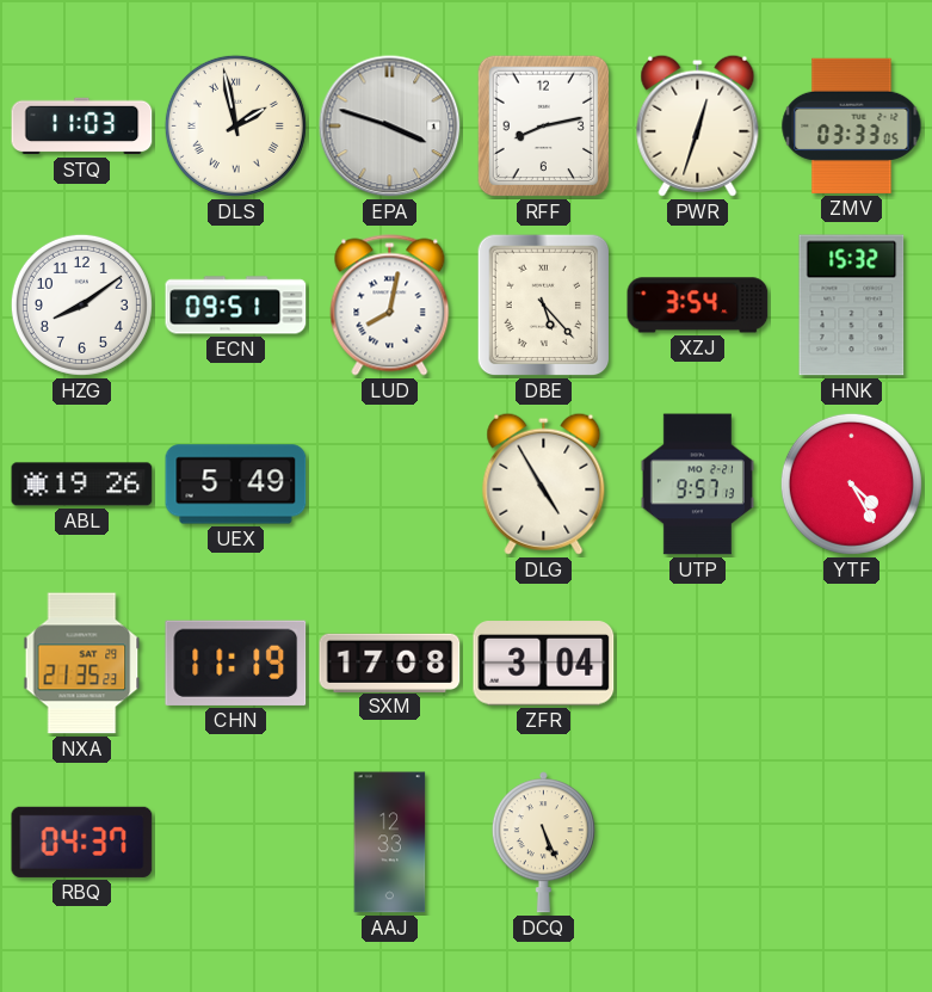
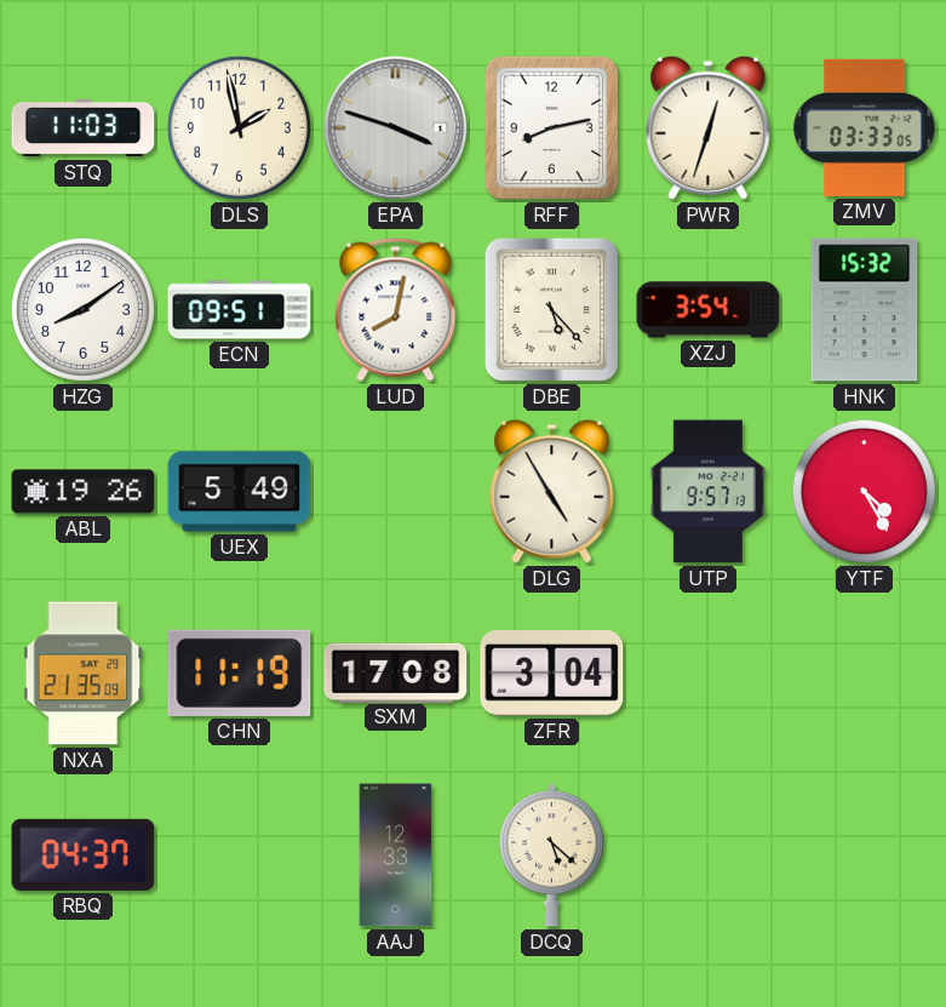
DLS numerals: Roman -> Arabic (239, 127)
NXA: 21:35:23 -> 21:35:09 (84, 674)
DCQ: 5:26 -> 5:22 (551, 856)
